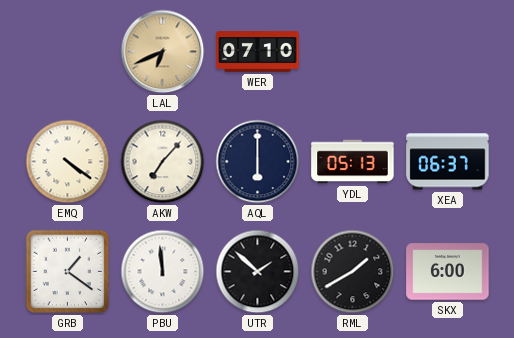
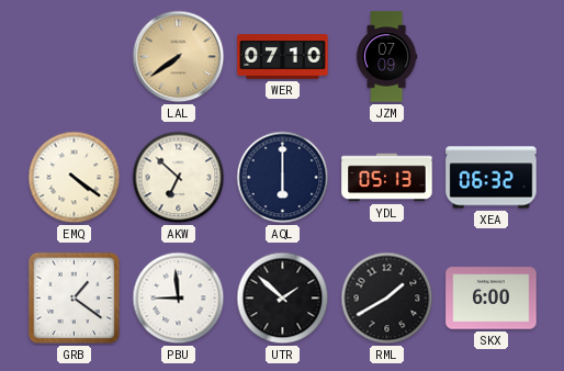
LAL: 6:41 -> 7:39 (179, 57)
JZM: none -> 07:09 (386, 57)
AKW: 7:07 -> 6:52 (179, 178)
XEA: 06:37 -> 06:32 (492, 178)
PBU: 11:59 -> 8:59 (179, 299)
